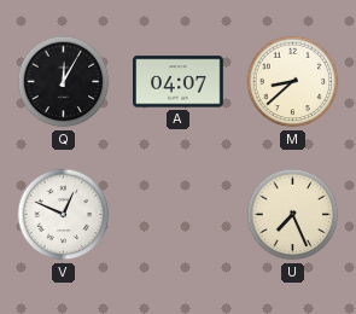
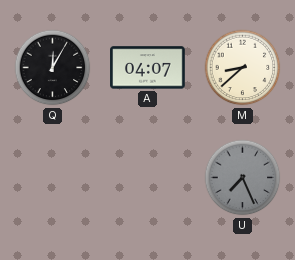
V: 12:49 -> none (64, 215)
U dial: cream -> grey (243, 178)
